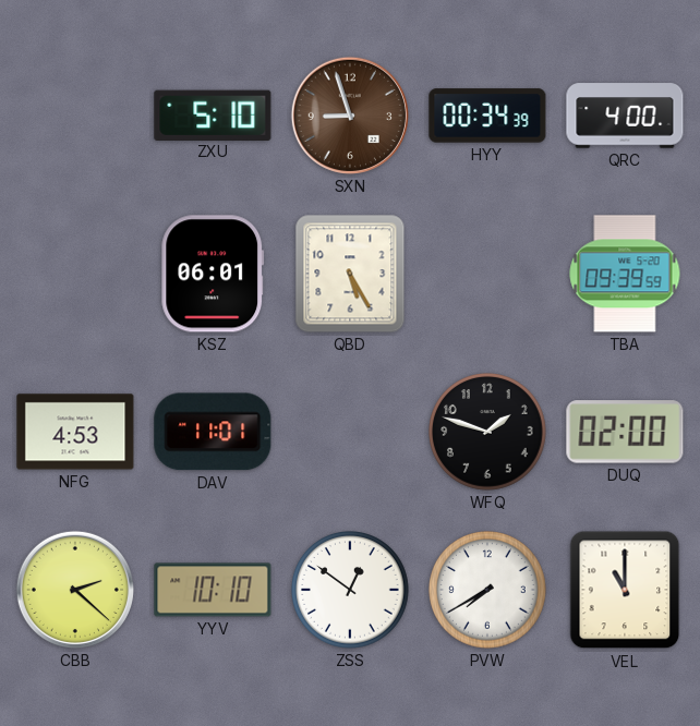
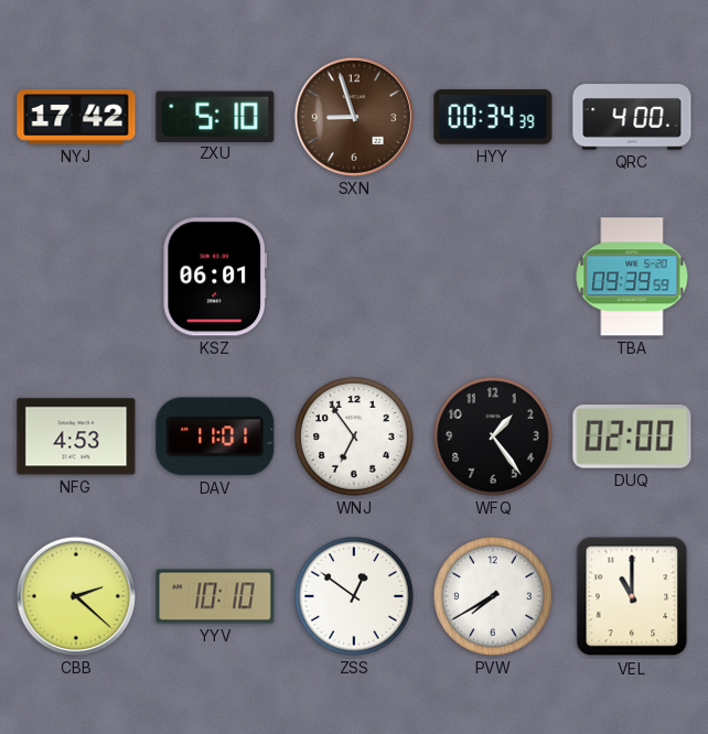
NYJ: none -> 17:42 (76, 117)
QBD: 5:25 -> none (350, 274)
WNJ: none -> 6:54 (355, 438)
WFQ: 1:48 -> 1:24 (494, 438)
